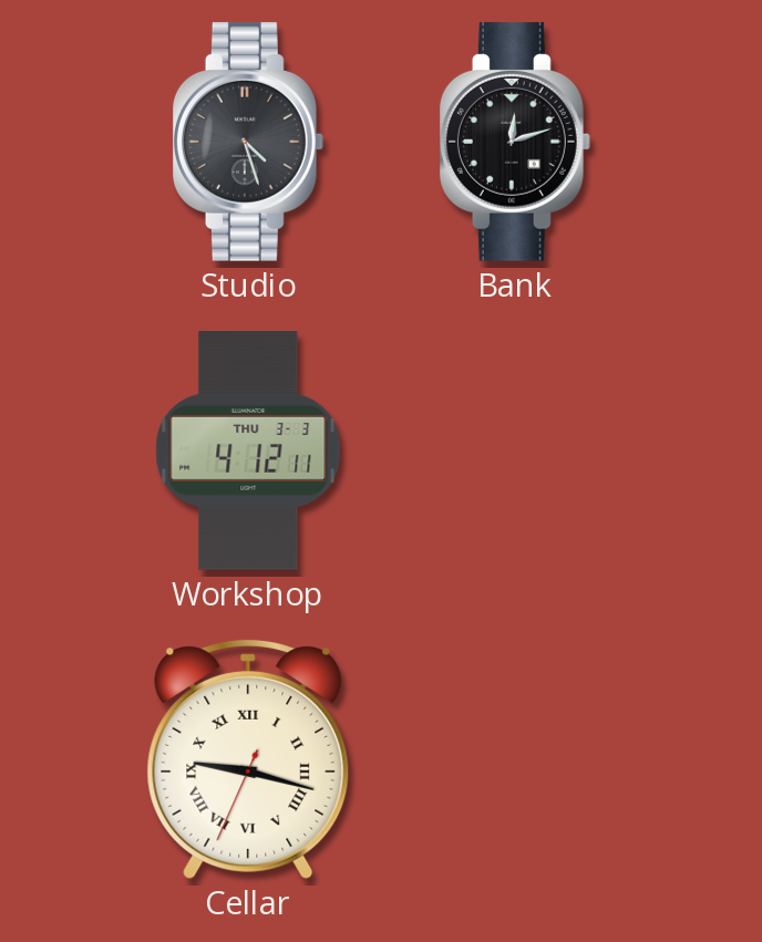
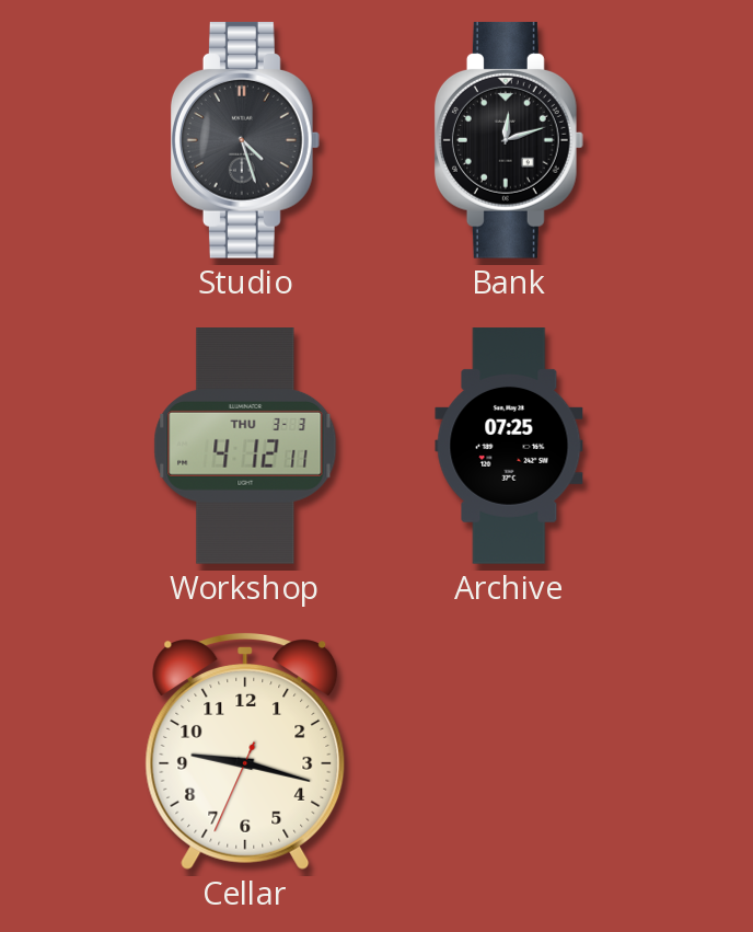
Archive: none -> 07:25 (509, 446)
Cellar numerals: Roman -> Arabic (245, 751)
